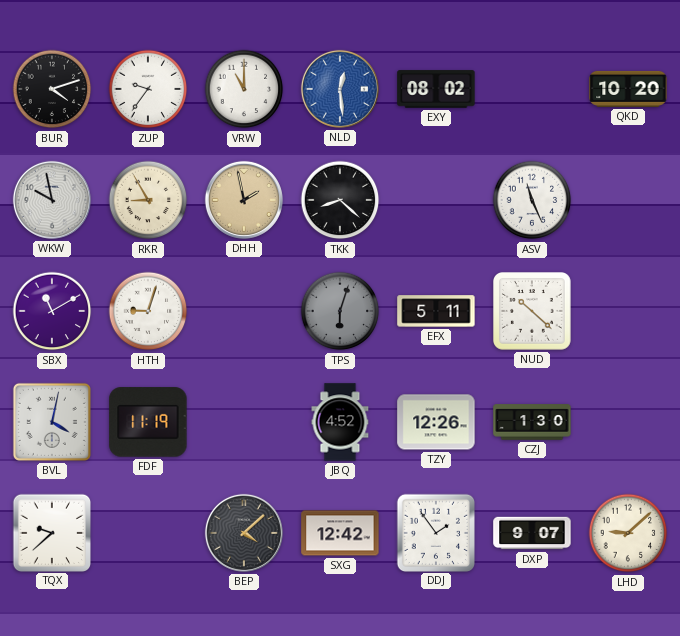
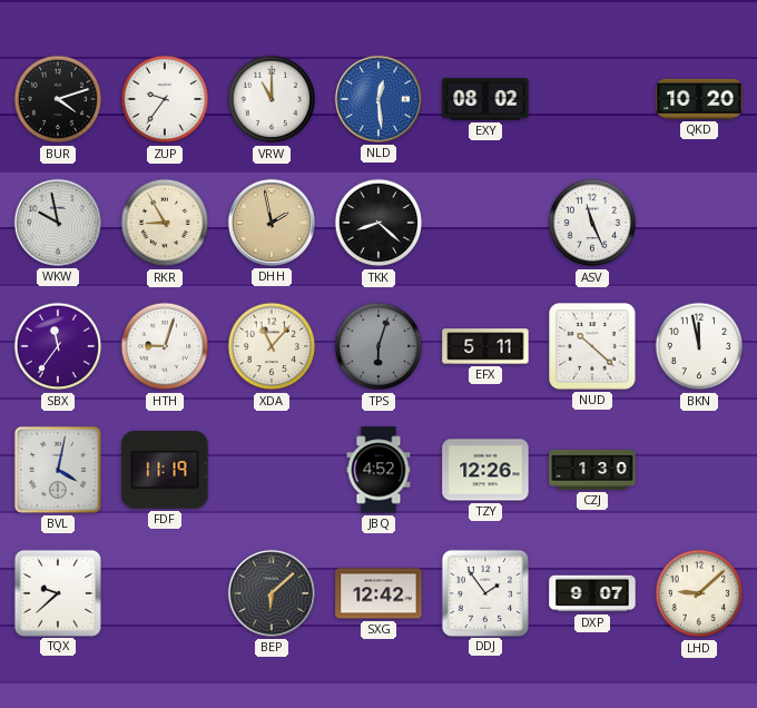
SBX: 11:10 -> 11:36 (58, 346)
XDA: none -> 11:07 (272, 346)
BKN: none -> 11:58 (699, 346)
BEP: 4:08 -> 6:08 (272, 593)
